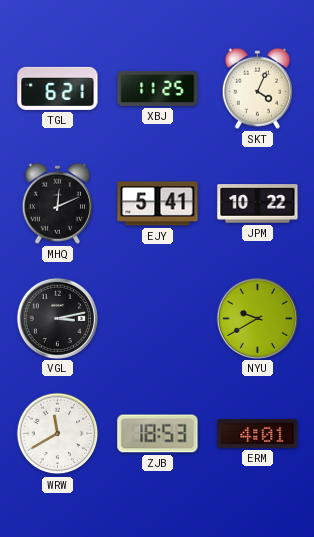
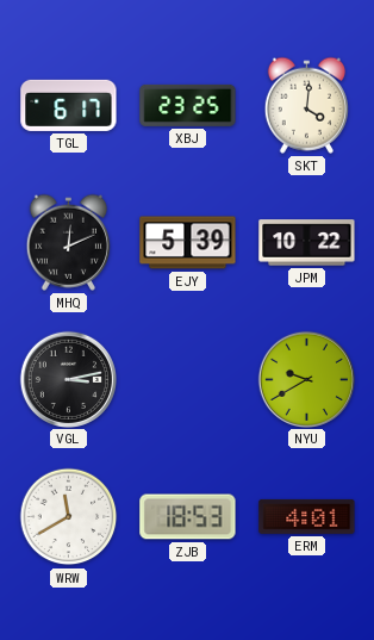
TGL: 6:21 -> 6:17 (69, 105)
XBJ: 11:25 -> 23:25 (188, 105)
SKT: 4:04 -> 4:01 (306, 105)
EJY: 5:41 -> 5:39 (188, 243)
